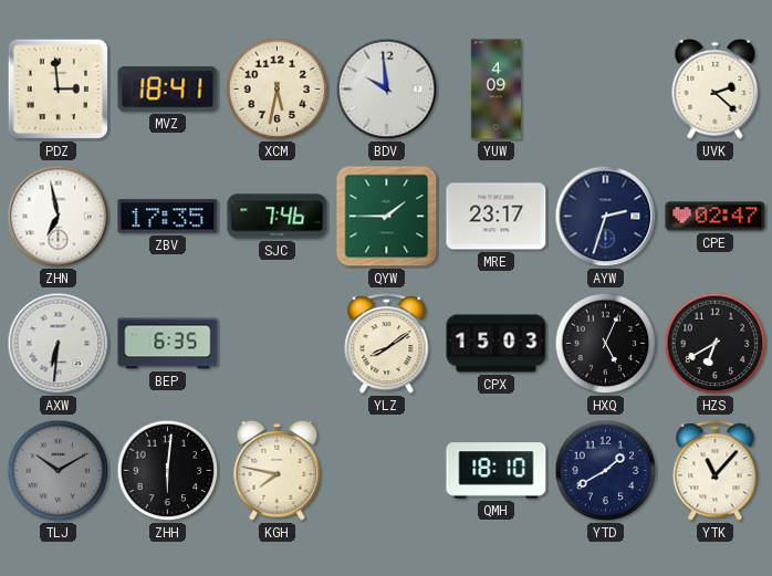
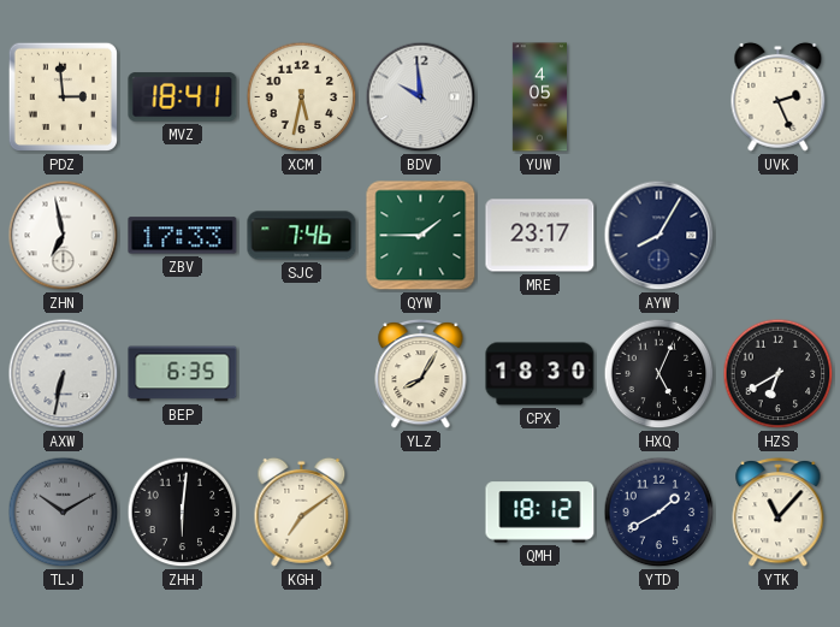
YUW: 4:09 -> 4:05 (539, 97)
UVK: 2:22 -> 2:26 (779, 96)
ZBV: 17:35 -> 17:33 (183, 236)
AYW: 2:33 -> 8:05 (659, 236)
CPE: 02:47 -> none (716, 217)
AXW: 6:31 -> 6:32 (64, 374)
YLZ: 8:09 -> 8:05 (421, 373)
CPX: 15:03 -> 18:30 (540, 374)
KGH: 7:47 -> 7:09 (302, 511)
QMH: 18:10 -> 18:12 (540, 513)
